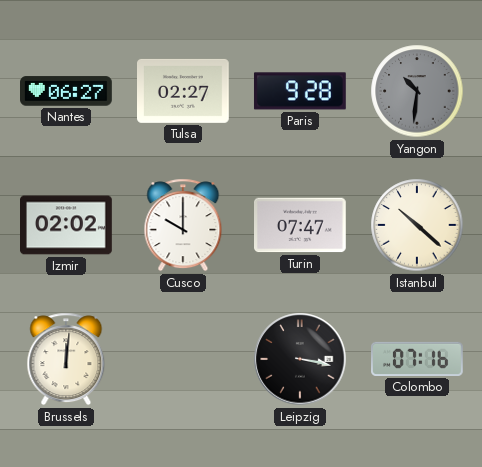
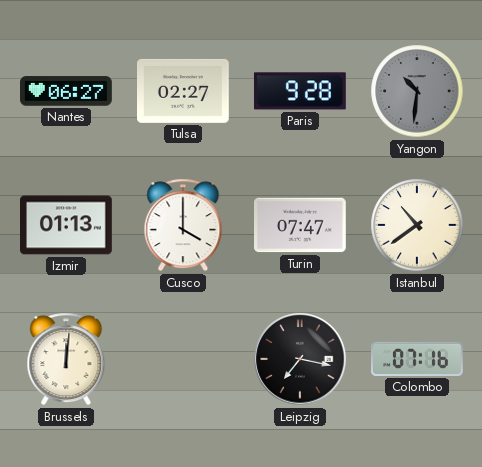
Izmir: 02:02 -> 01:13 (67, 225)
Cusco: 10:00 -> 4:00 (183, 225)
Istanbul: 10:22 -> 10:39 (417, 225)
Leipzig: 3:17 -> 7:17 (300, 359)
